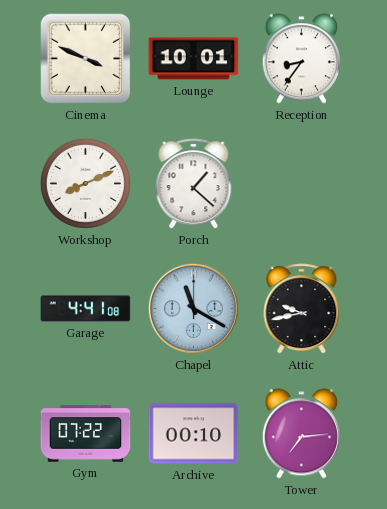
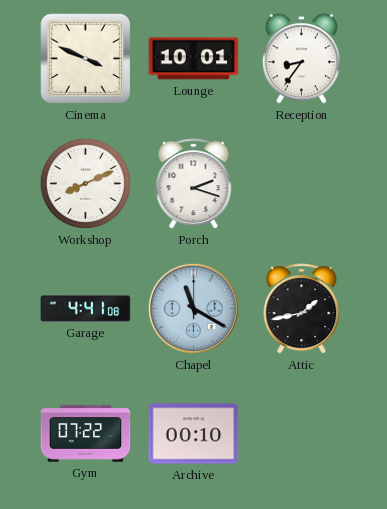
Porch: 1:22 -> 2:18 (194, 184)
Attic: 9:43 -> 1:43 (302, 309)
Tower: 7:14 -> none (301, 434)
